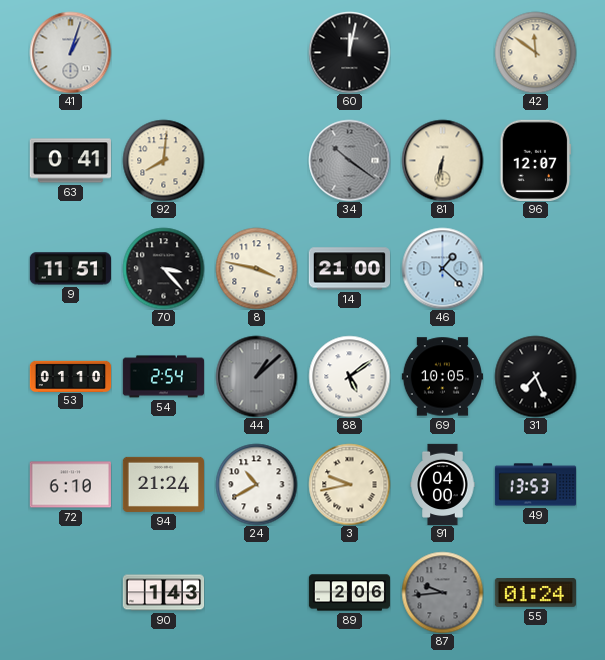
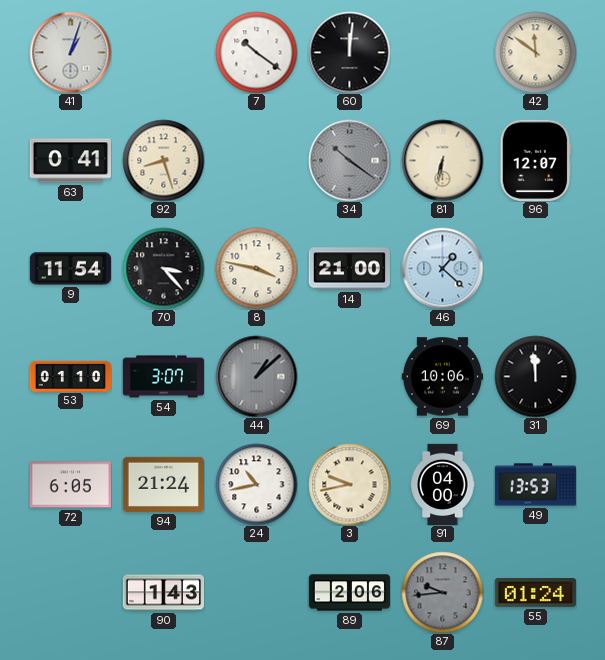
7: none -> 10:21 (256, 52)
60: 12:02 -> 12:01 (349, 52)
92: 8:01 -> 8:27 (163, 160)
9: 11:51 -> 11:54 (70, 269)
54: 2:54 -> 3:07 (163, 377)
88: 5:09 -> none (349, 376)
69: 10:05 -> 10:06 (442, 377)
31: 7:26 -> 11:59 (535, 376)
72: 6:10 -> 6:05 (70, 485)
24: 10:40 -> 10:43 (256, 484)
